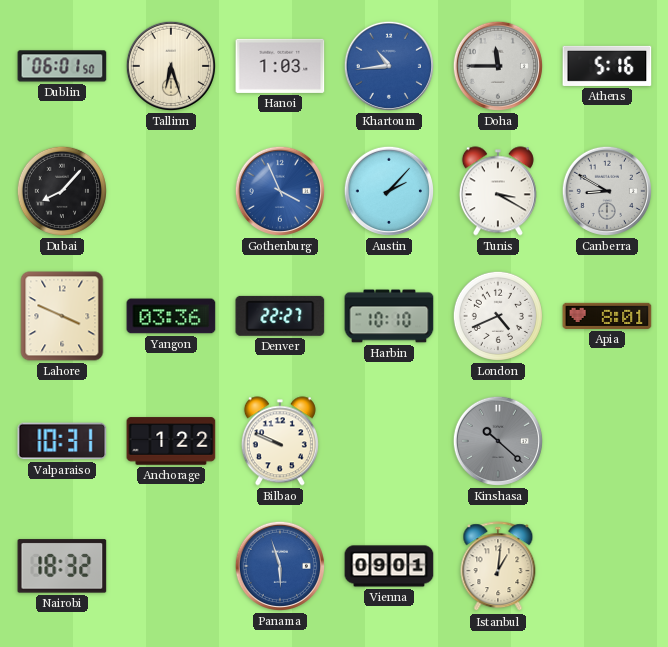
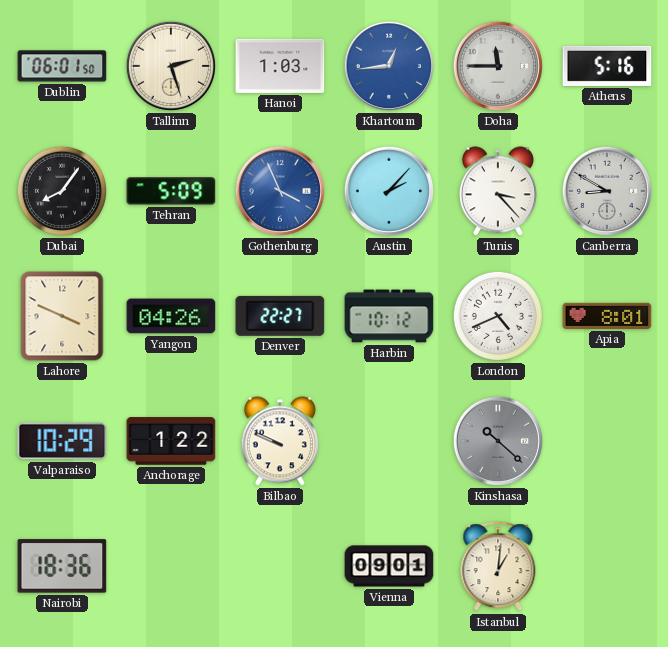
Tallinn: 6:27 -> 2:27 (171, 66)
Khartoum: 10:44 -> 12:44 (389, 66)
Dubai: 8:07 -> 8:06 (62, 191)
Tehran: none -> 5:09 (171, 191)
Tunis: 3:20 -> 3:23 (498, 191)
Yangon: 03:36 -> 04:26 (171, 316)
Harbin: 10:10 -> 10:12 (389, 316)
Valparaiso: 10:31 -> 10:29 (62, 441)
Nairobi: 18:32 -> 18:36 (62, 566)
Panama: 5:57 -> none (280, 566)
